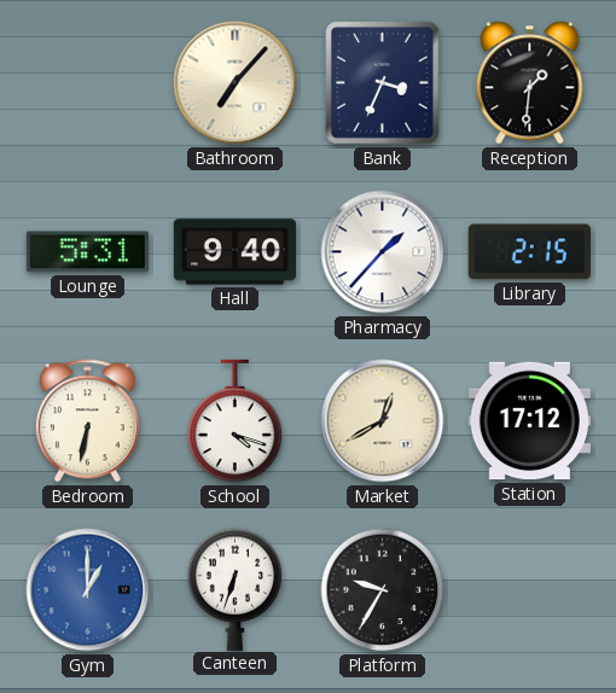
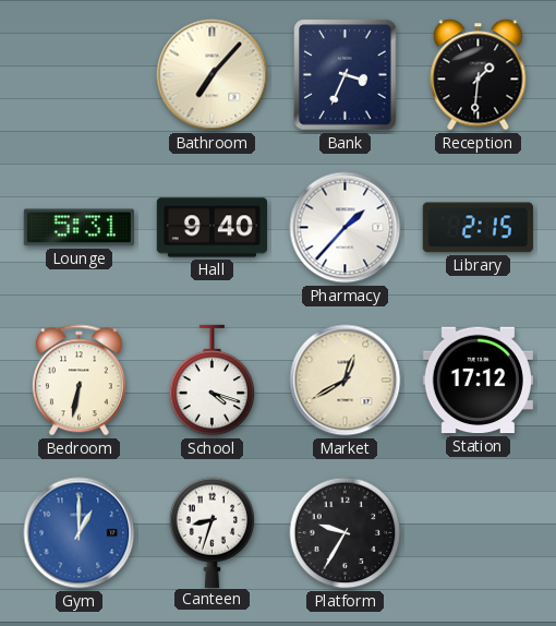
Canteen: 6:33 -> 8:33 (213, 532)
